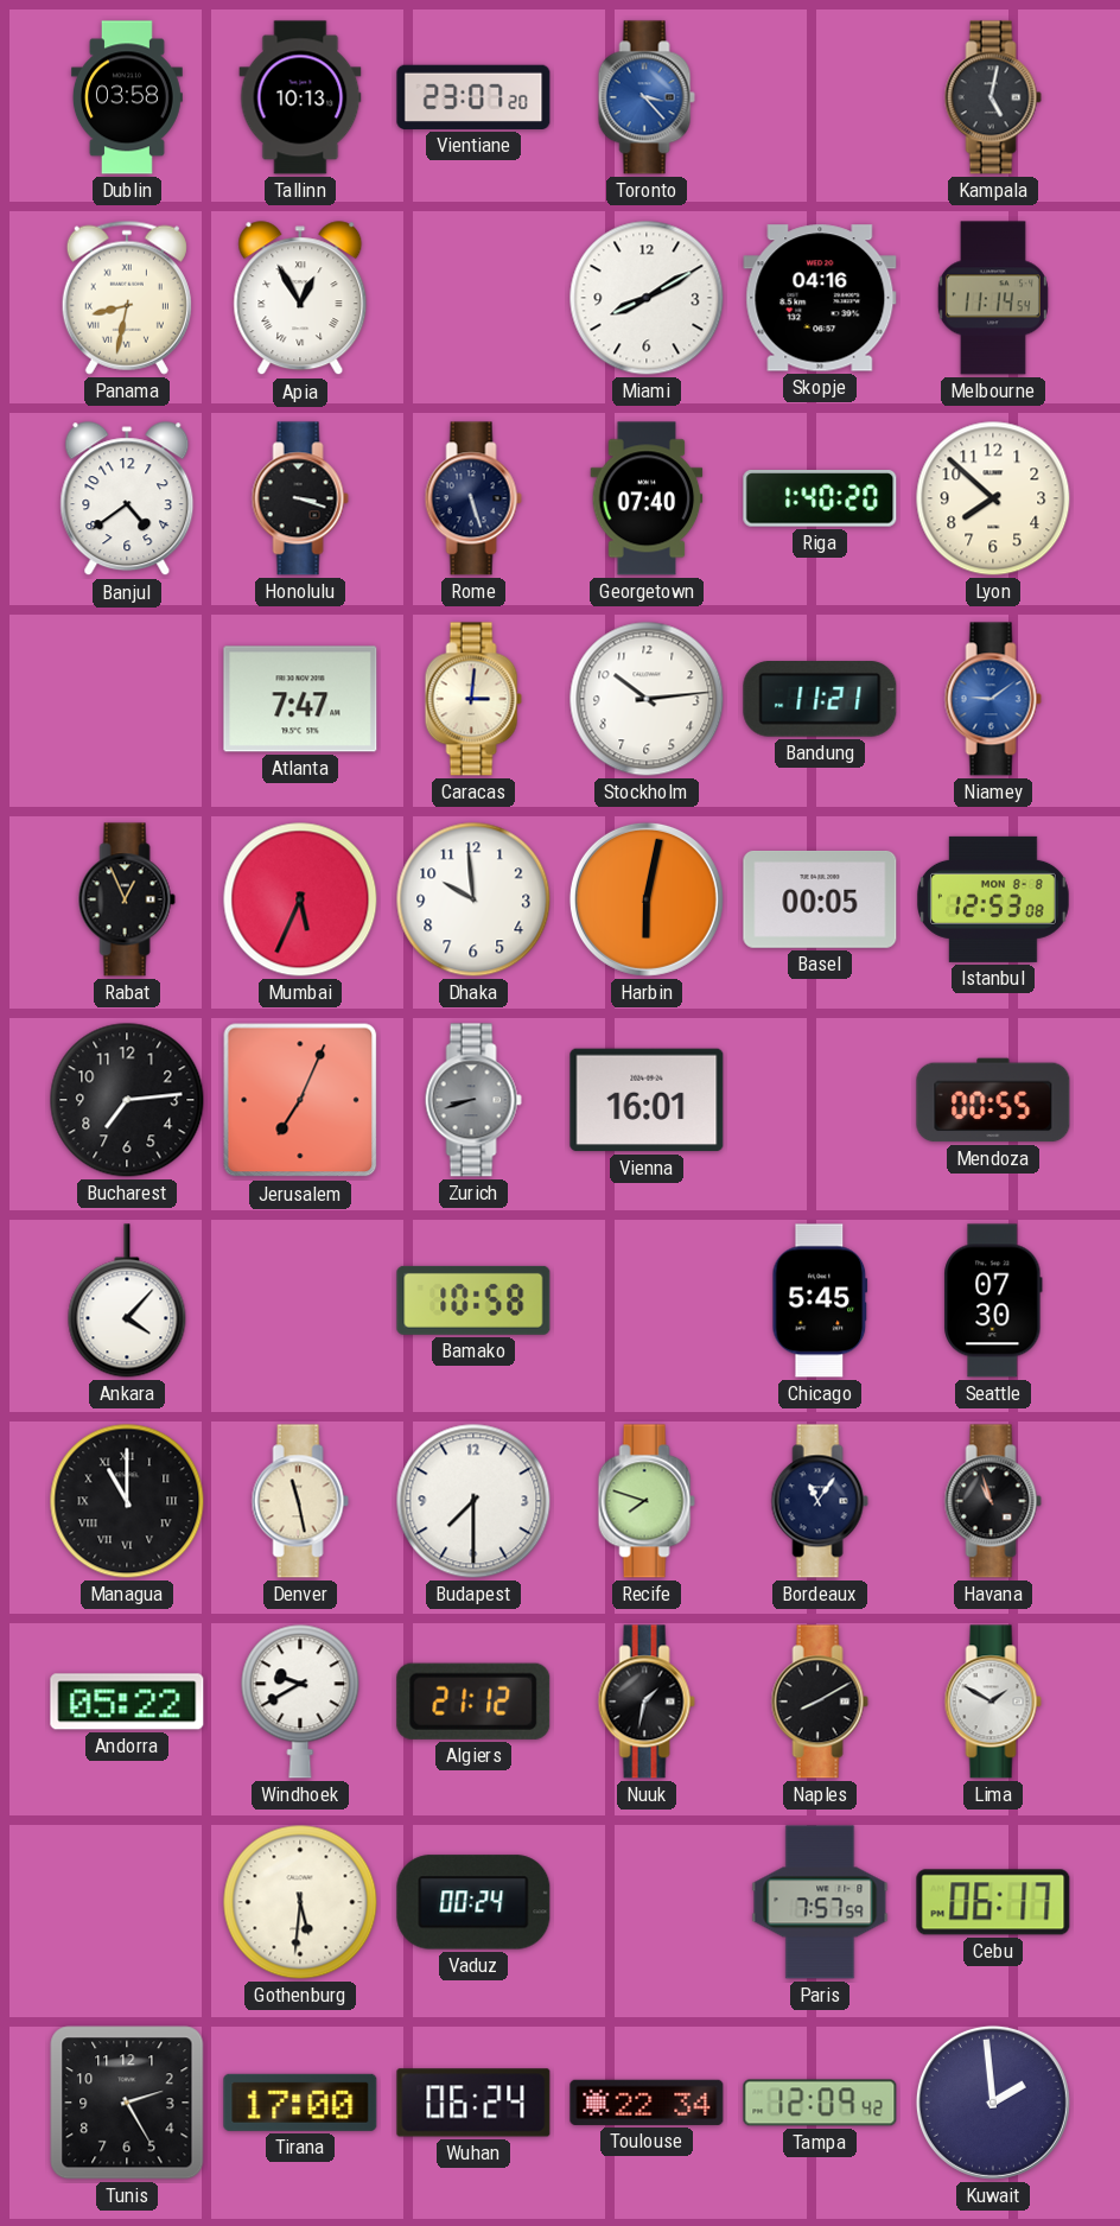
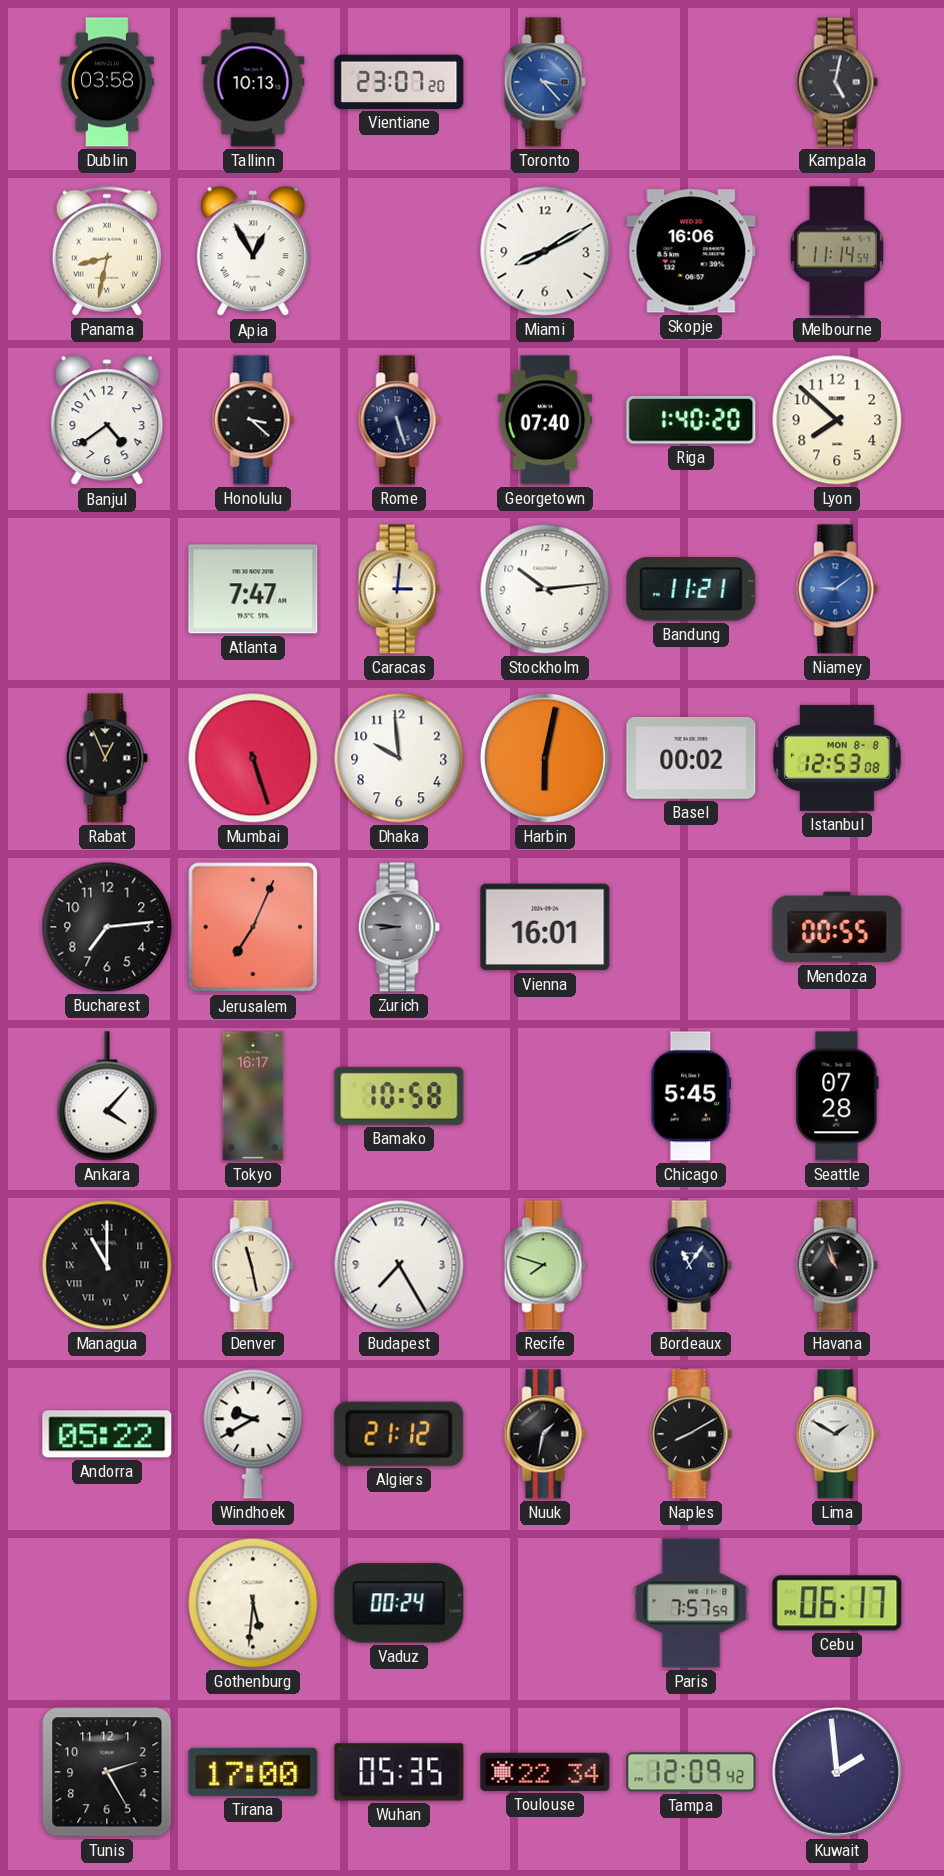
Skopje: 04:16 -> 16:06 (691, 251)
Honolulu: 3:18 -> 3:22 (253, 420)
Mumbai: 5:34 -> 5:27 (253, 758)
Basel: 00:05 -> 00:02 (691, 758)
Zurich: 8:42 -> 8:46 (399, 927)
Tokyo: none -> 16:17 (253, 1096)
Seattle: 07:30 -> 07:28 (837, 1096)
Budapest: 7:30 -> 7:25 (399, 1265)
Wuhan: 06:24 -> 05:35 (399, 1772)
